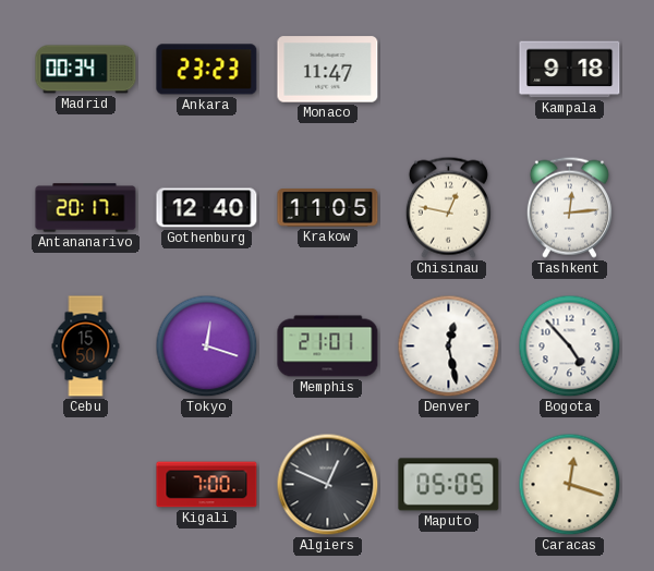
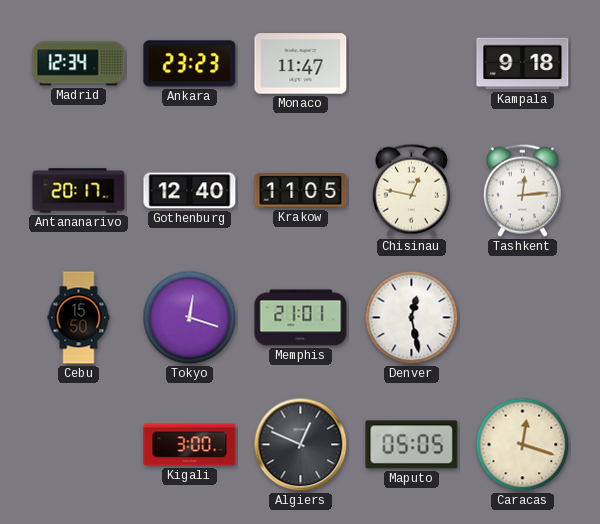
Madrid: 00:34 -> 12:34 (79, 64)
Bogota: 4:53 -> none (570, 347)
Kigali: 7:00 -> 3:00 (190, 445)
